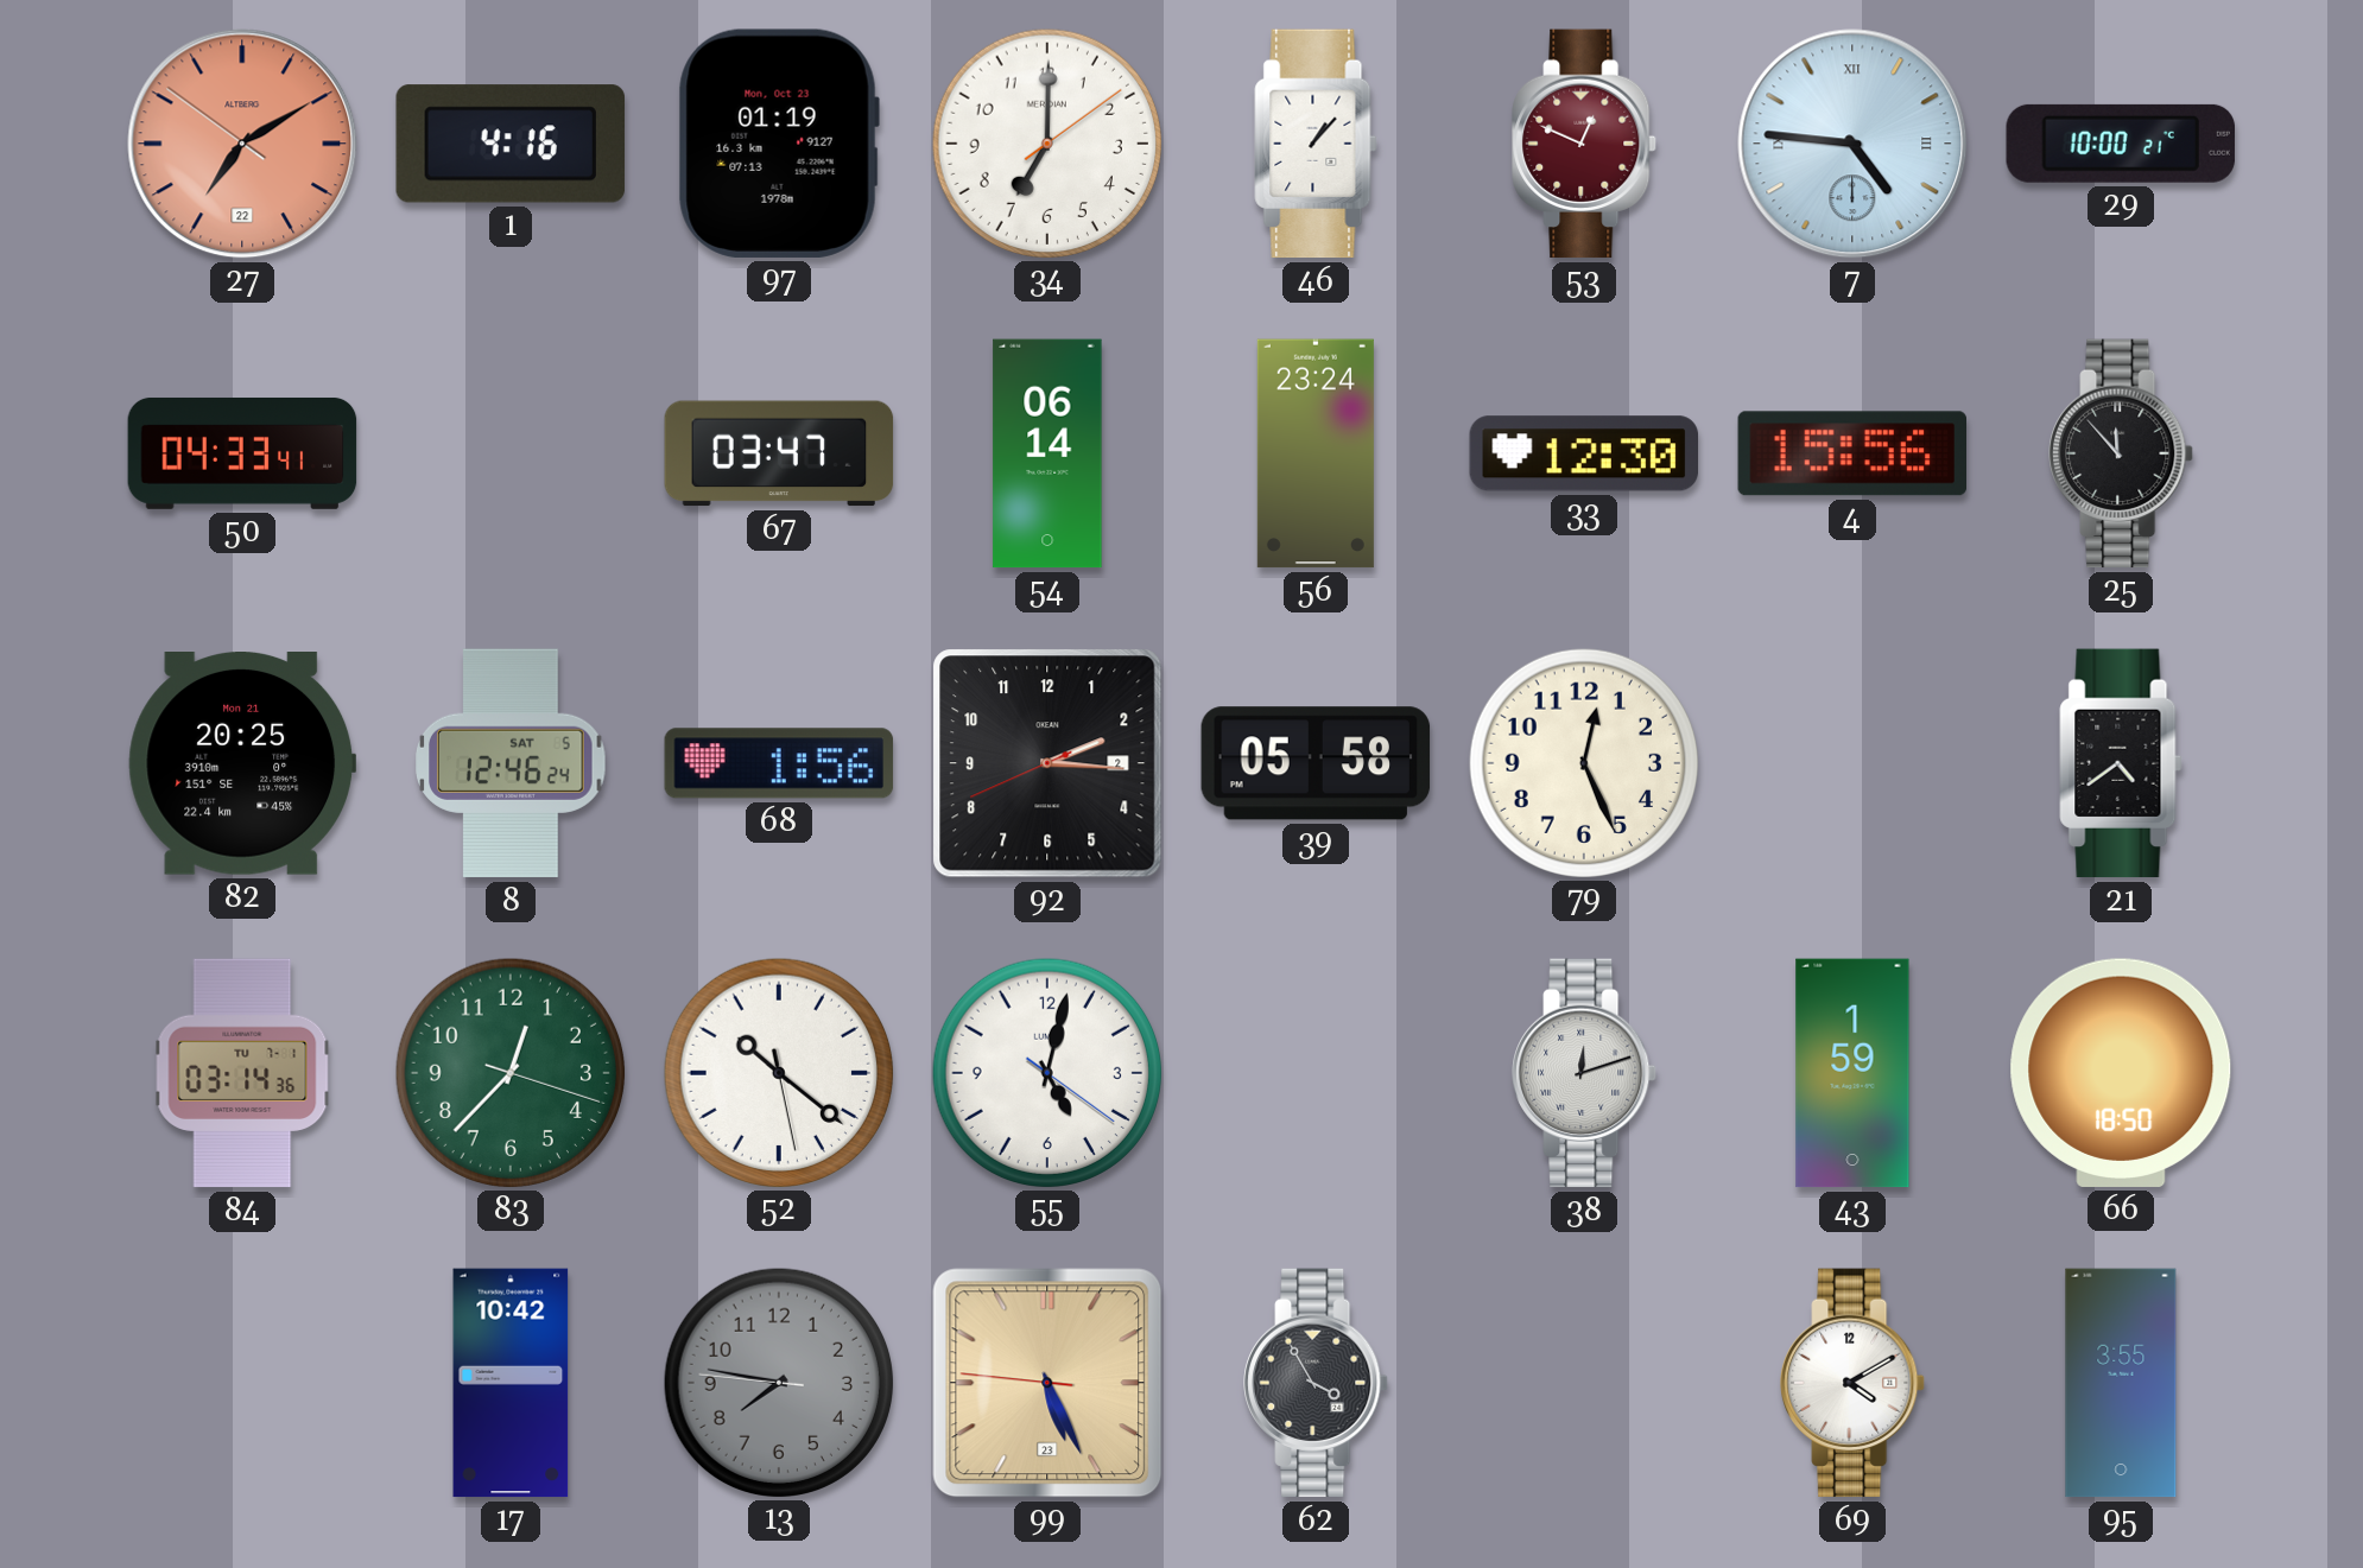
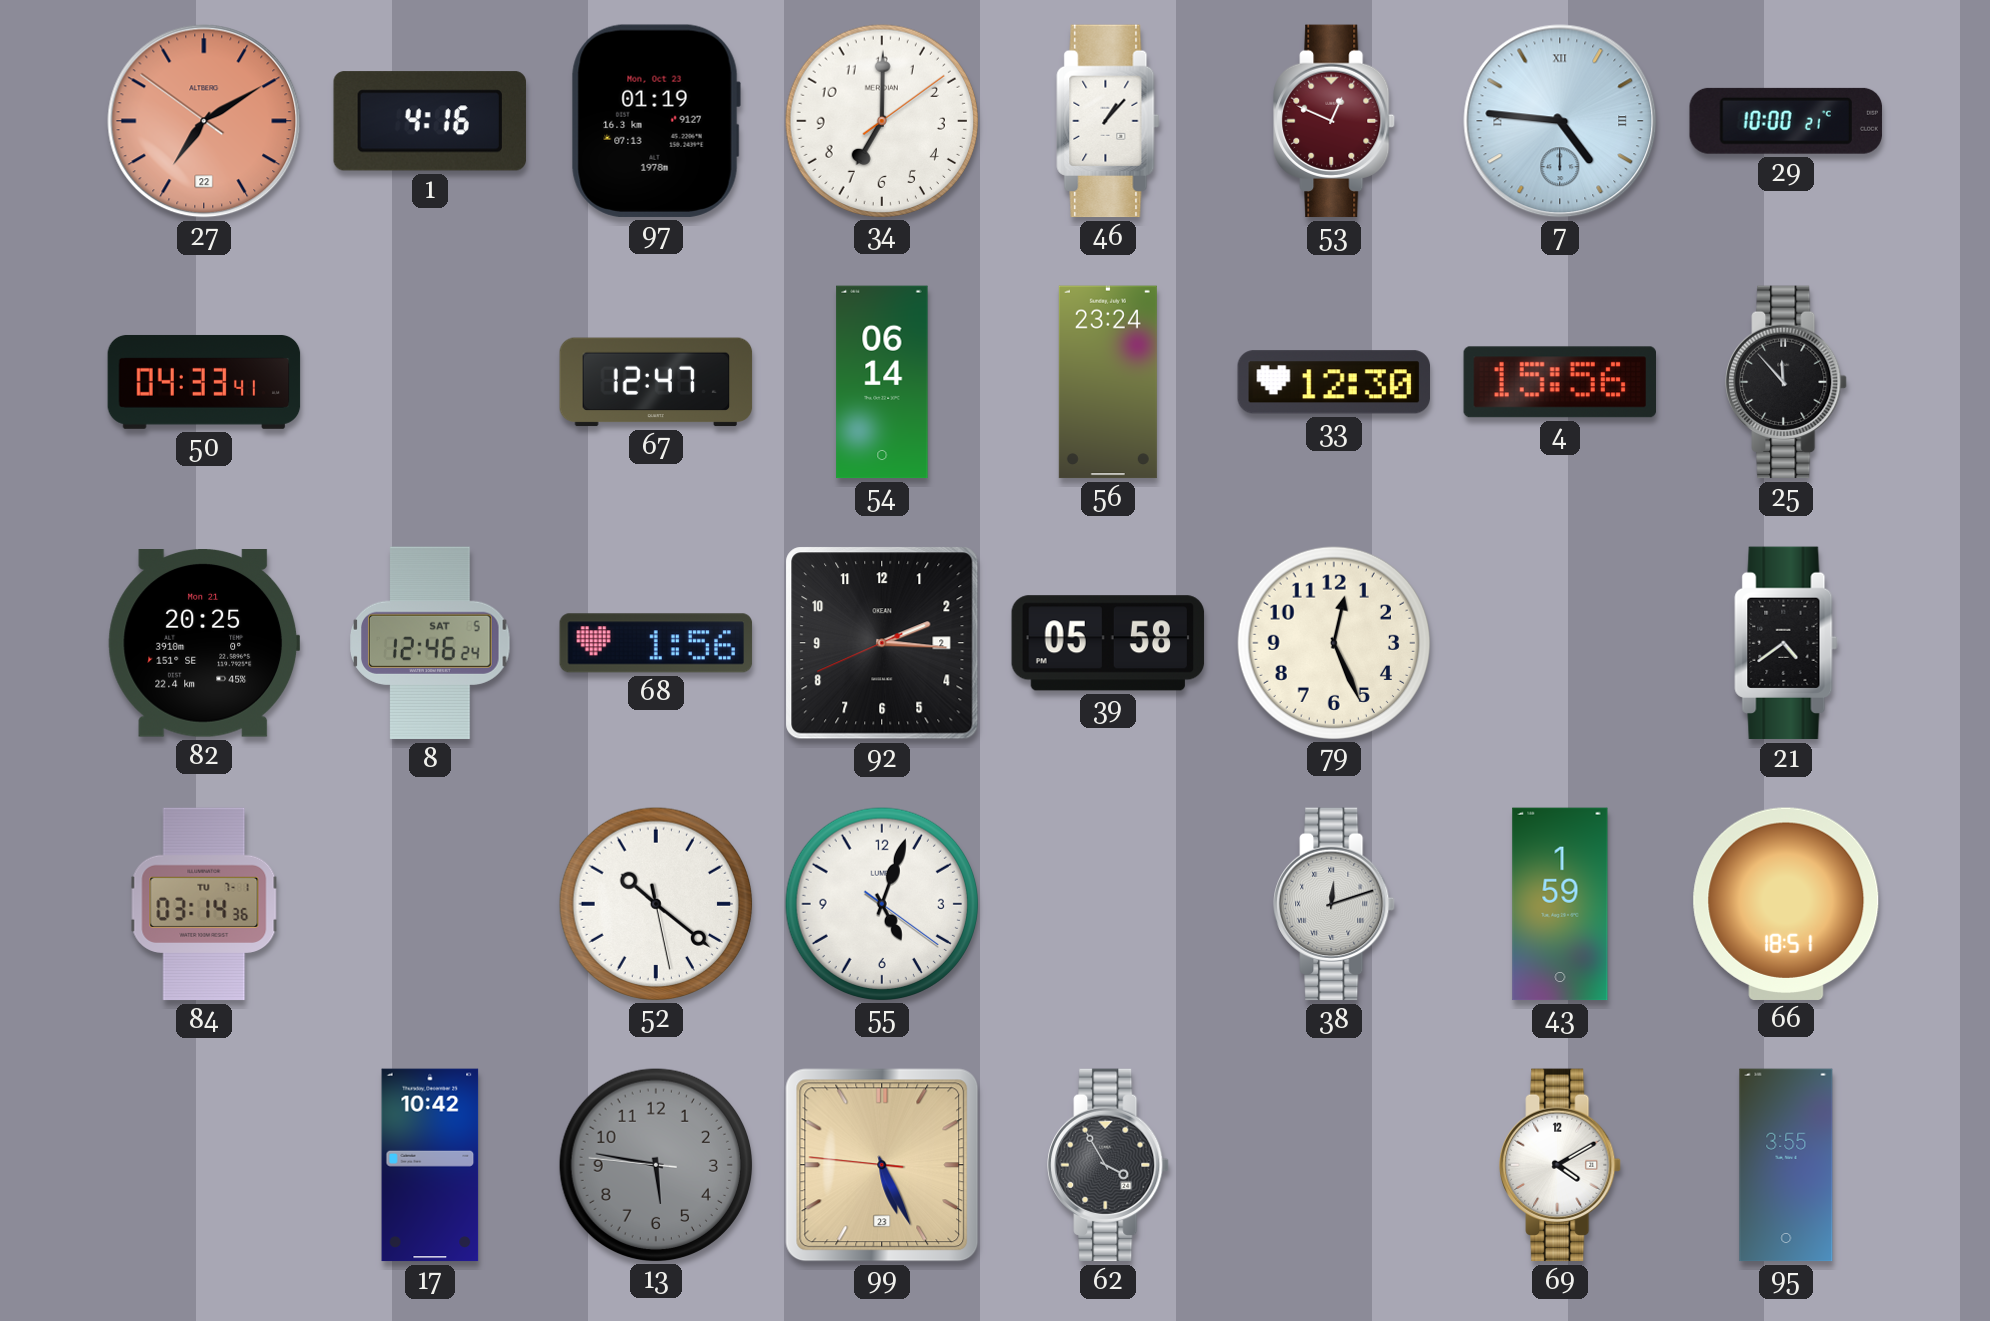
67: 03:47 -> 12:47 (656, 382)
83: 12:37 -> none (509, 1072)
55: 5:02 -> 5:03 (881, 903)
66: 18:50 -> 18:51 (1786, 904)
13: 7:46 -> 5:46 (655, 1164)
